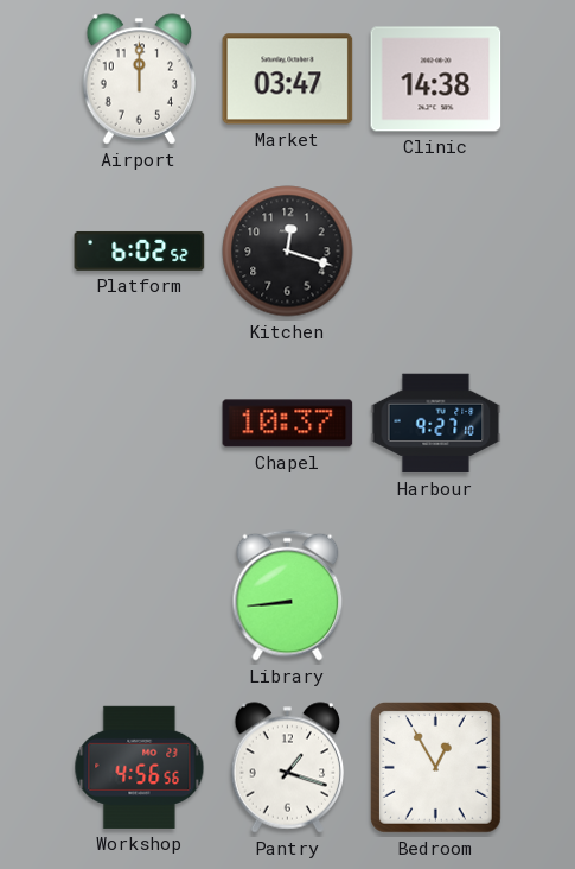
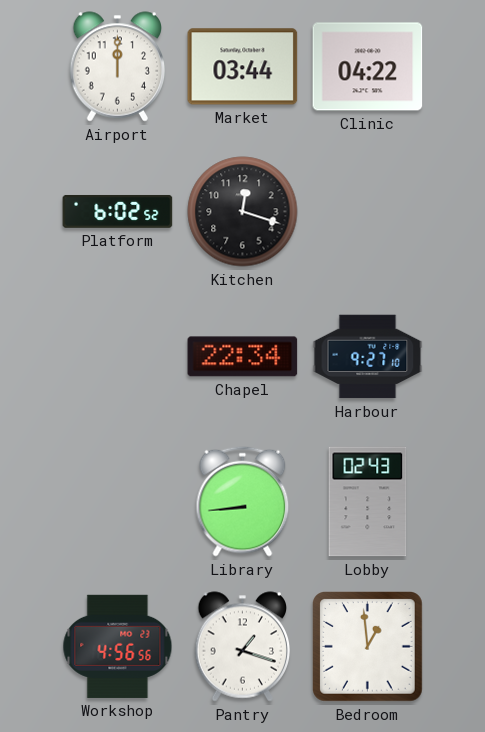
Market: 03:47 -> 03:44 (243, 67)
Clinic: 14:38 -> 04:22 (368, 67)
Chapel: 10:37 -> 22:34 (243, 357)
Lobby: none -> 02:43 (368, 502)
Bedroom: 12:55 -> 12:59 (368, 647)
